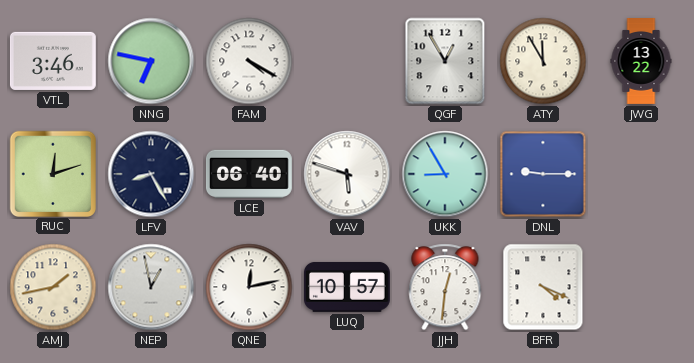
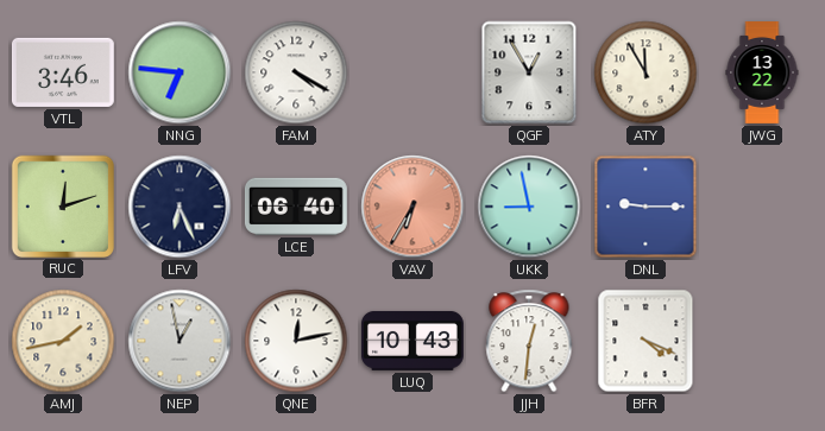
NNG: 6:47 -> 6:46 (180, 72)
LFV: 8:25 -> 6:26 (180, 207)
VAV: 5:48 -> 6:35 (413, 207)
VAV dial: white -> salmon (413, 207)
UKK: 8:55 -> 8:58 (529, 207)
LUQ: 10:57 -> 10:43 (413, 341)
